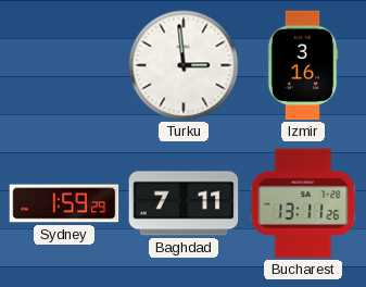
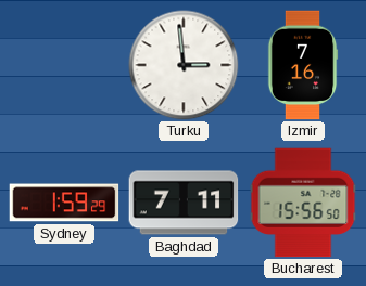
Izmir: 3:16 -> 7:16 (303, 65)
Bucharest: 13:11 -> 15:56 (303, 203)
